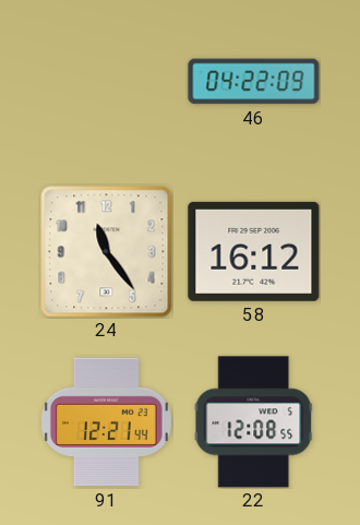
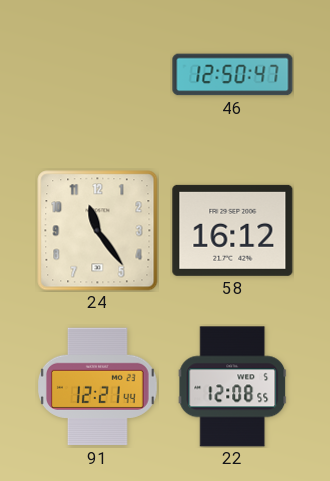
46: 04:22 -> 12:50 (233, 75)
